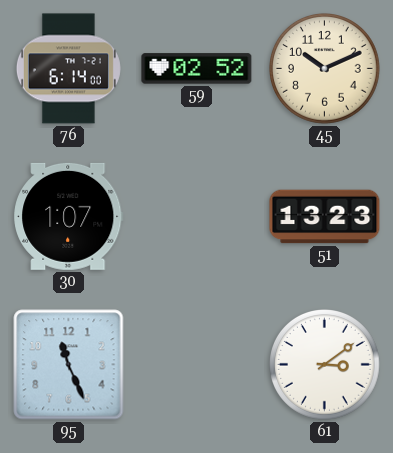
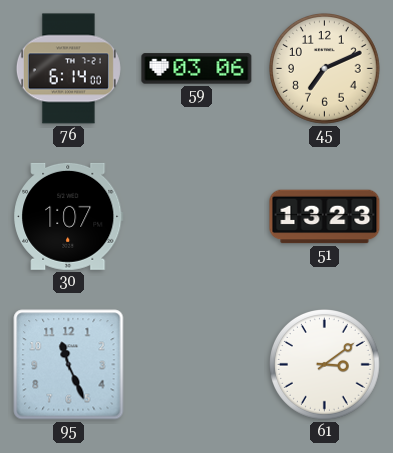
59: 02:52 -> 03:06 (197, 69)
45: 10:11 -> 7:11 (325, 69)
